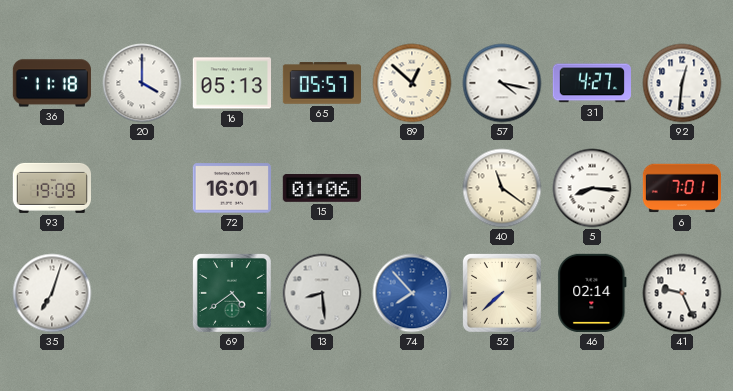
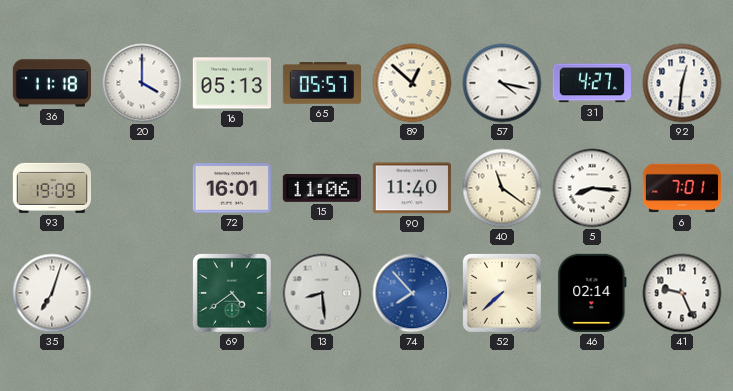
15: 01:06 -> 11:06 (321, 189)
90: none -> 11:40 (412, 188)
